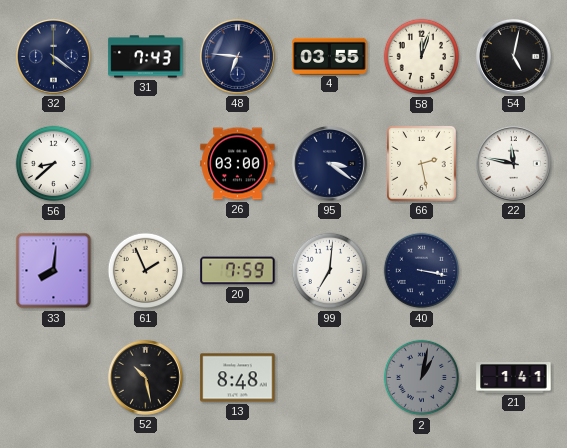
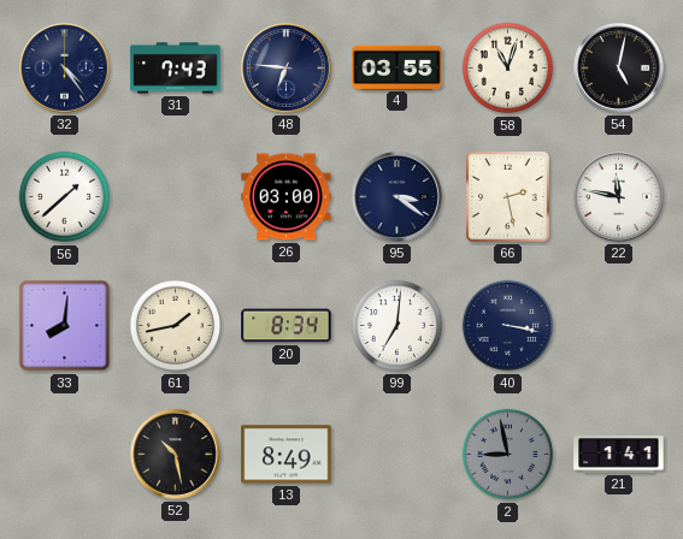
32: 4:21 -> 4:24 (64, 67)
58: 12:03 -> 11:03 (508, 69)
56: 8:38 -> 1:38 (65, 197)
61: 1:56 -> 1:43 (176, 326)
20: 7:59 -> 8:34 (287, 326)
13: 8:48 -> 8:49 (287, 455)
2: 1:02 -> 8:58 (508, 455)
